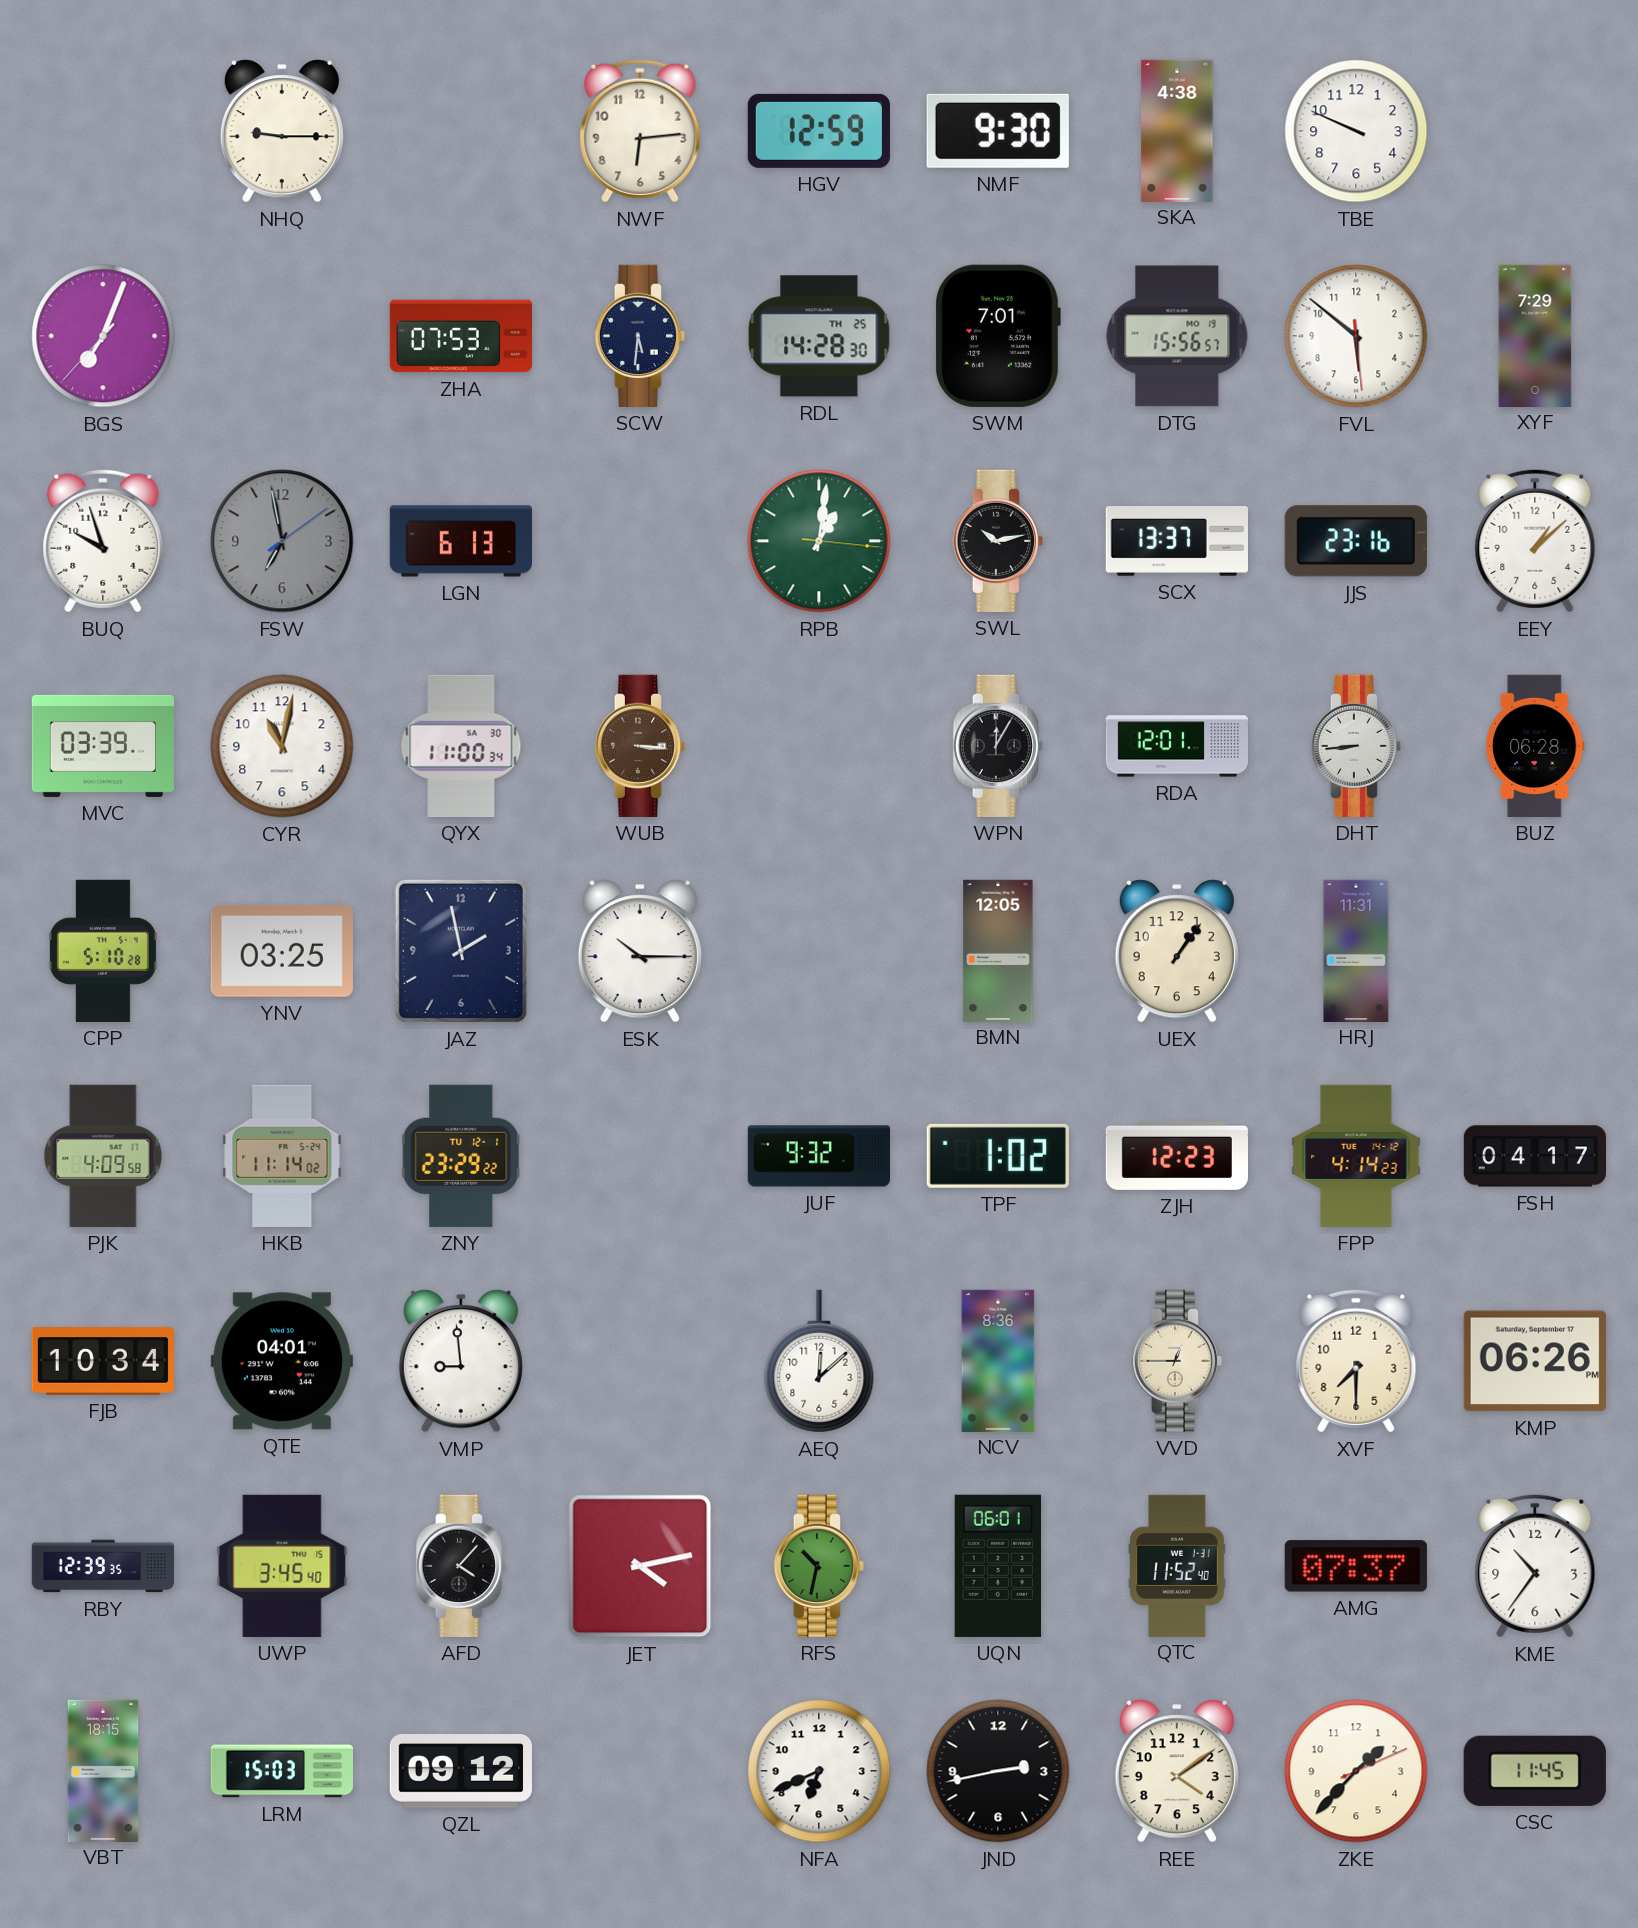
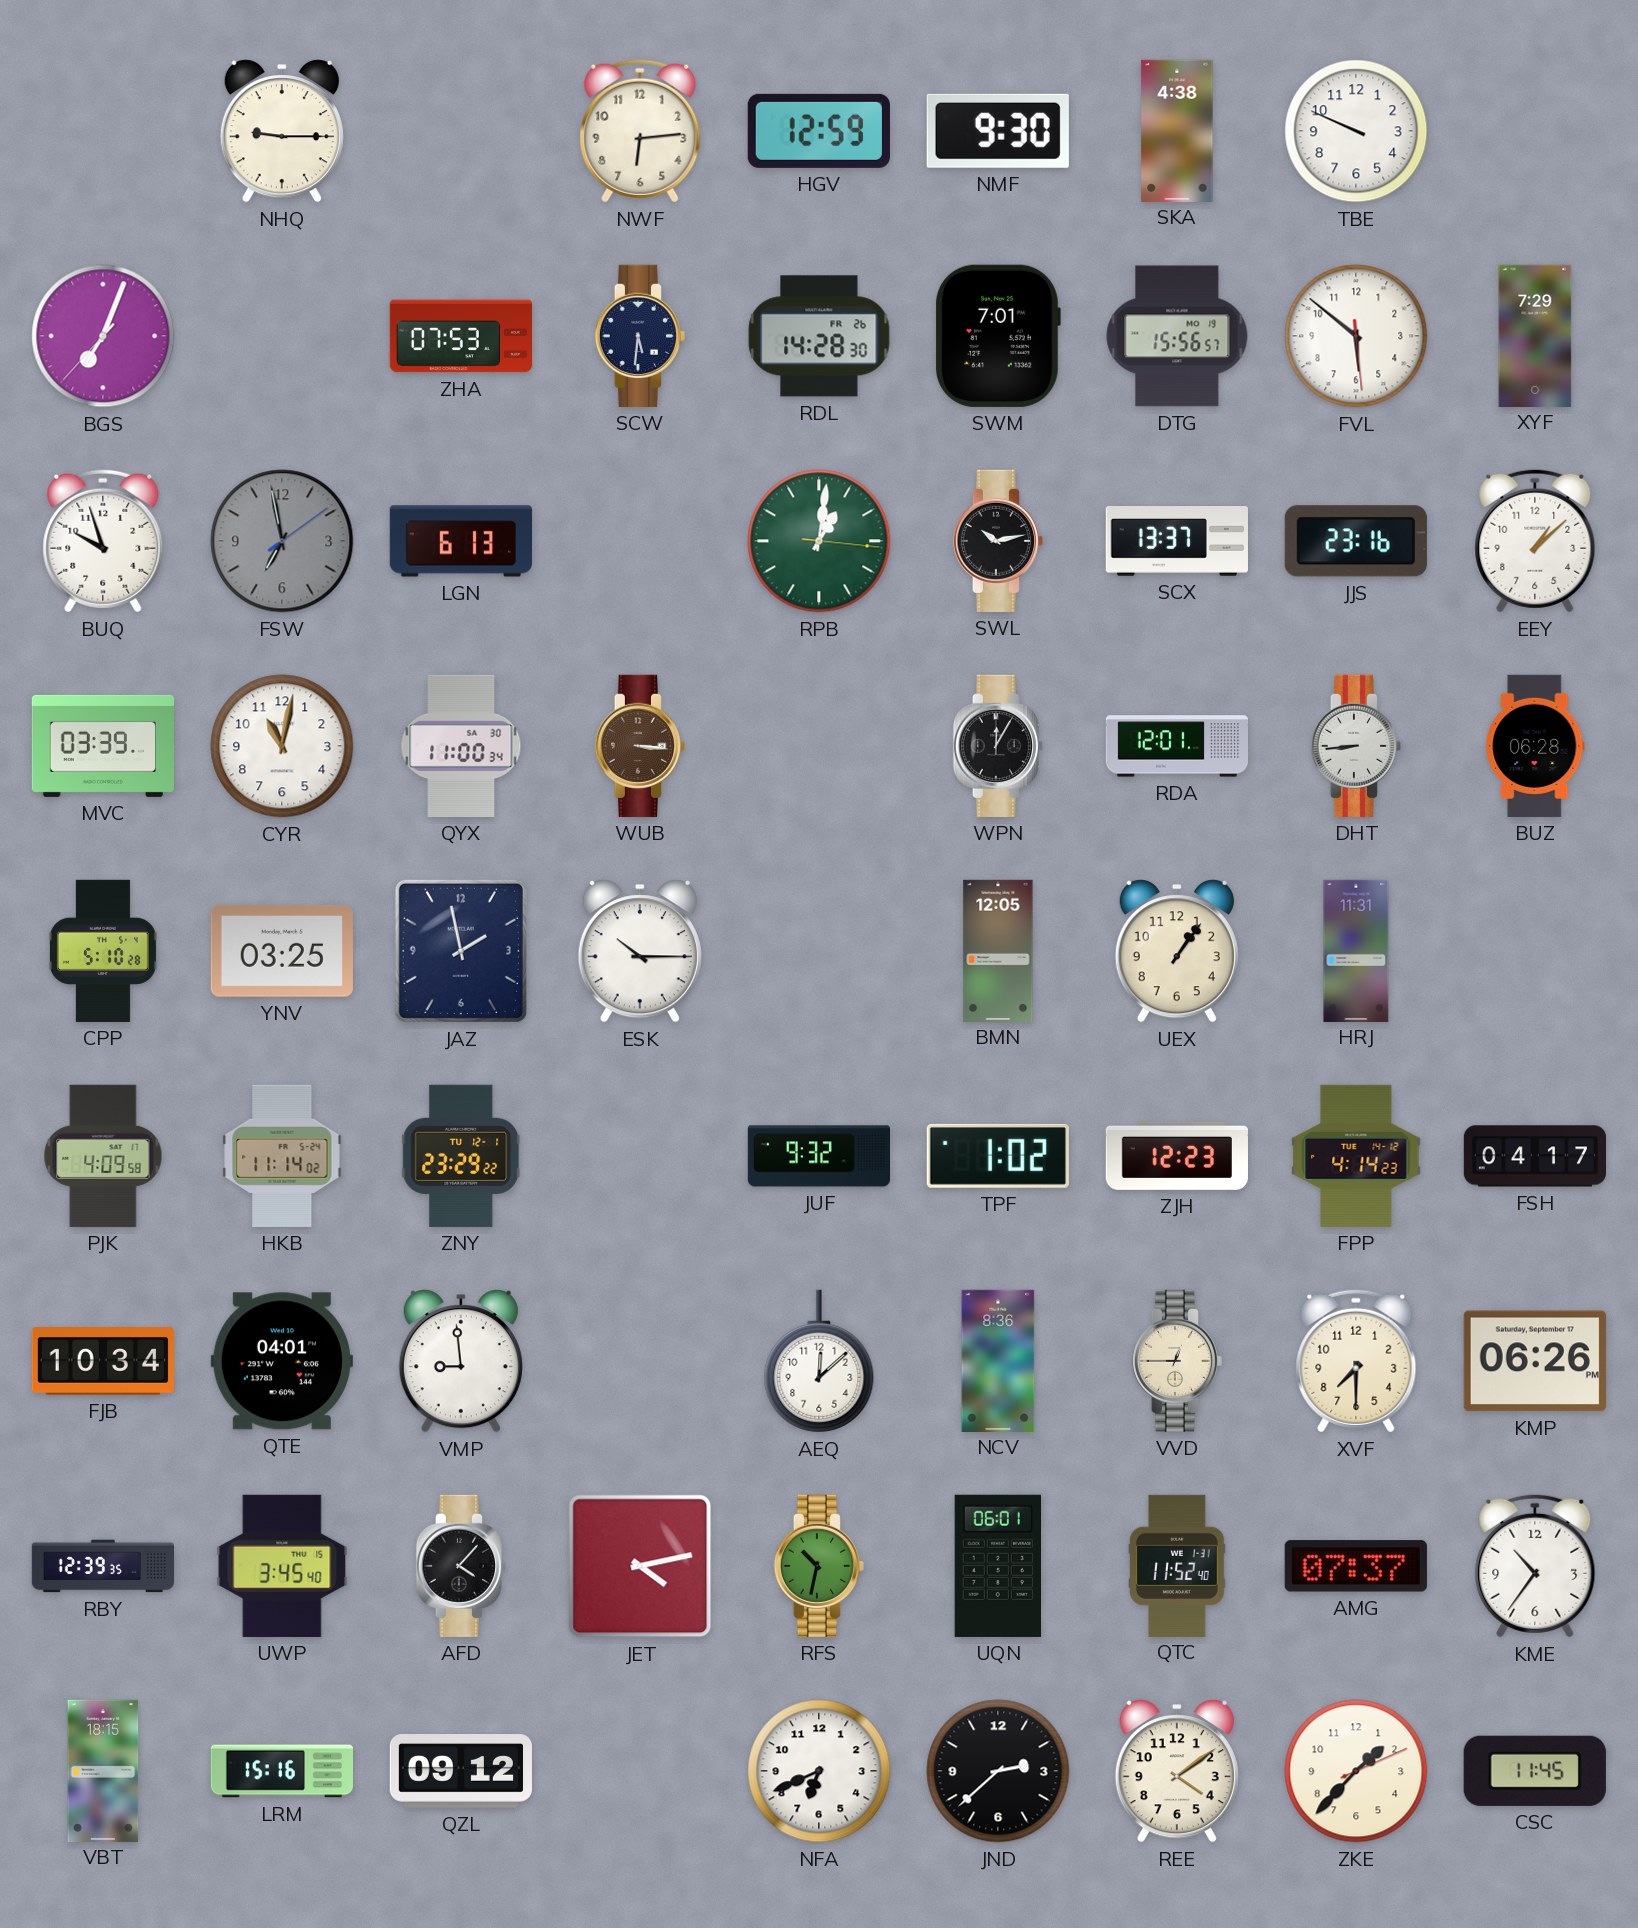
RDL date: TH 25 -> FR 26 (819, 336)
LRM: 15:03 -> 15:16 (281, 1771)
JND: 2:43 -> 2:38 (998, 1771)
